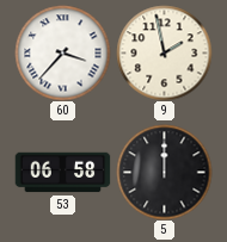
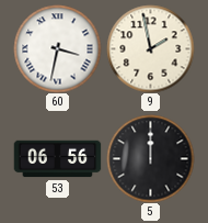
60: 3:37 -> 3:32 (57, 48)
53: 06:58 -> 06:56 (57, 159)
